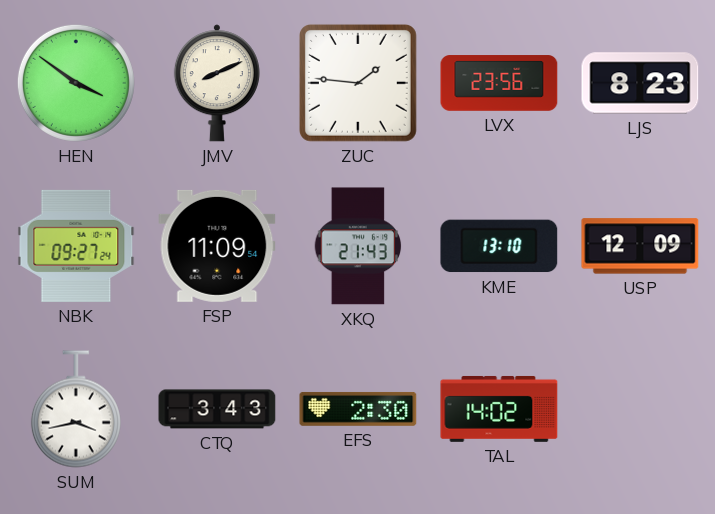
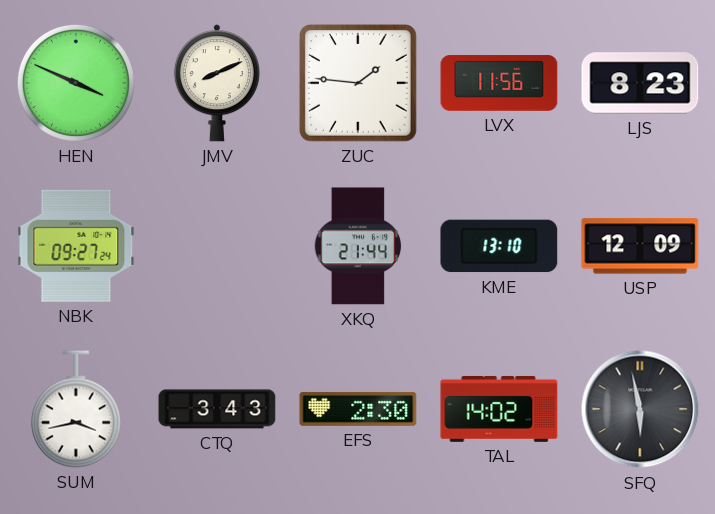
HEN: 3:51 -> 3:49 (76, 83)
LVX: 23:56 -> 11:56 (499, 83)
FSP: 11:09 -> none (217, 246)
XKQ: 21:43 -> 21:44 (358, 246)
SFQ: none -> 5:58 (640, 409)
